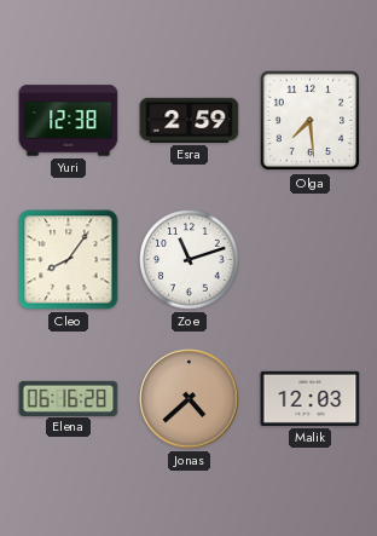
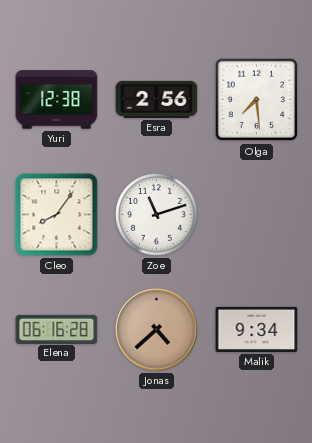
Esra: 2:59 -> 2:56 (157, 99)
Malik: 12:03 -> 9:34 (257, 329)
